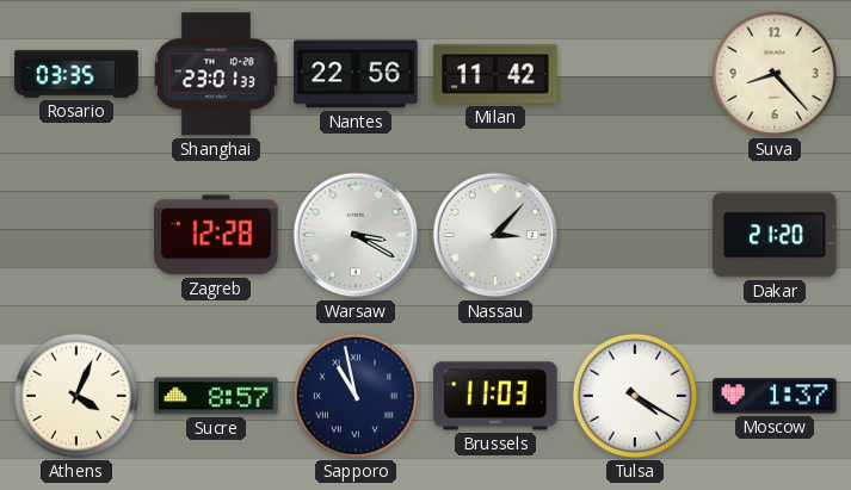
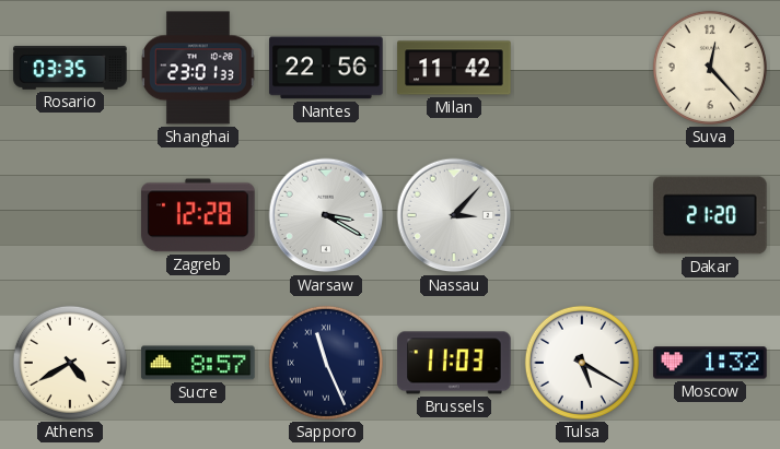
Suva: 8:23 -> 12:23 (710, 68)
Athens: 4:04 -> 4:40 (70, 363)
Sapporo: 10:58 -> 11:26 (326, 363)
Tulsa: 4:20 -> 5:20 (582, 363)
Moscow: 1:37 -> 1:32 (710, 363)
